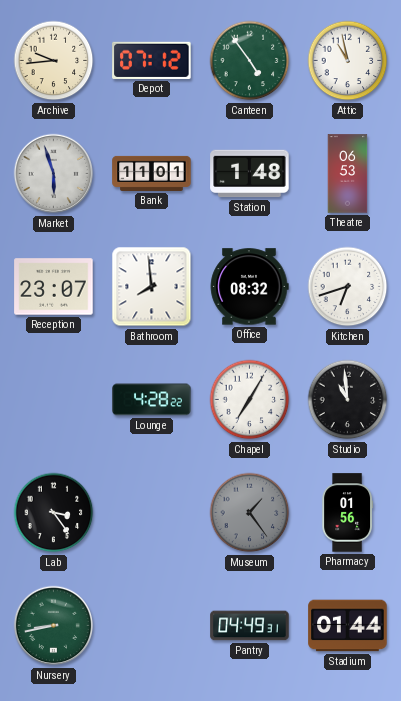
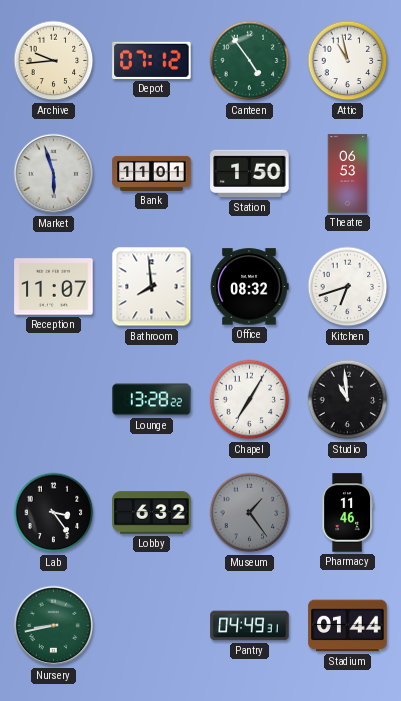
Station: 1:48 -> 1:50 (250, 174)
Reception: 23:07 -> 11:07 (54, 287)
Lounge: 4:28 -> 13:28 (152, 400)
Lobby: none -> 6:32 (152, 513)
Pharmacy: 01:56 -> 11:46 (348, 513)
